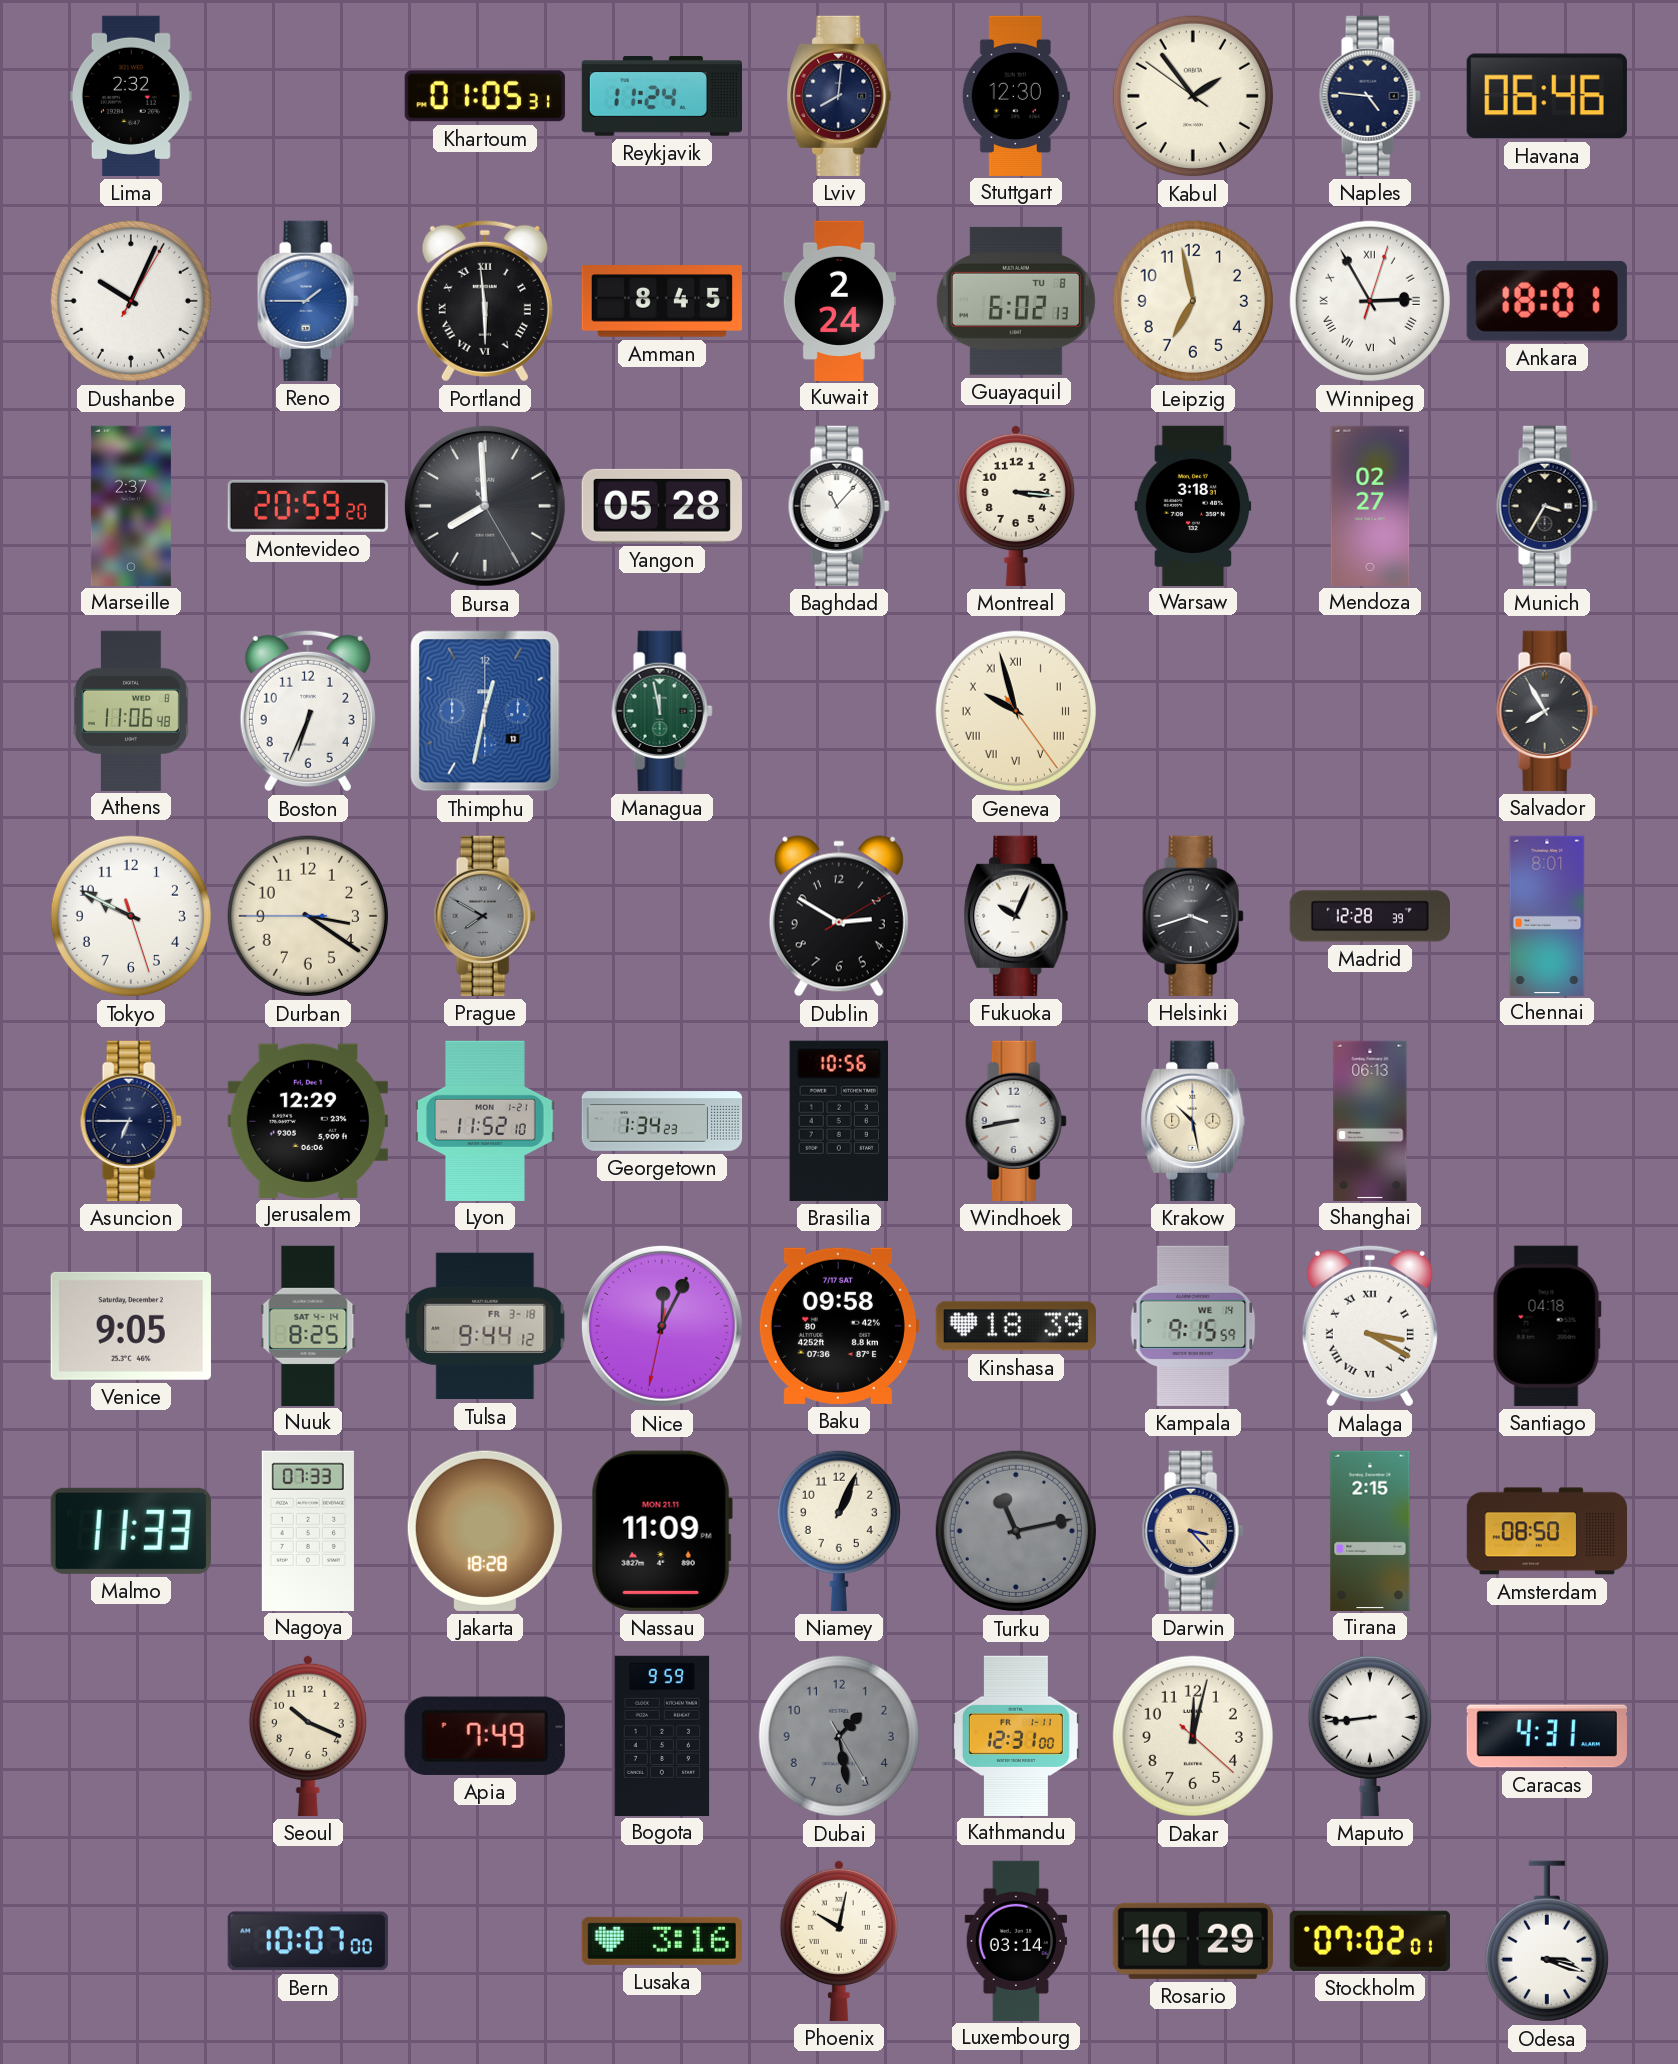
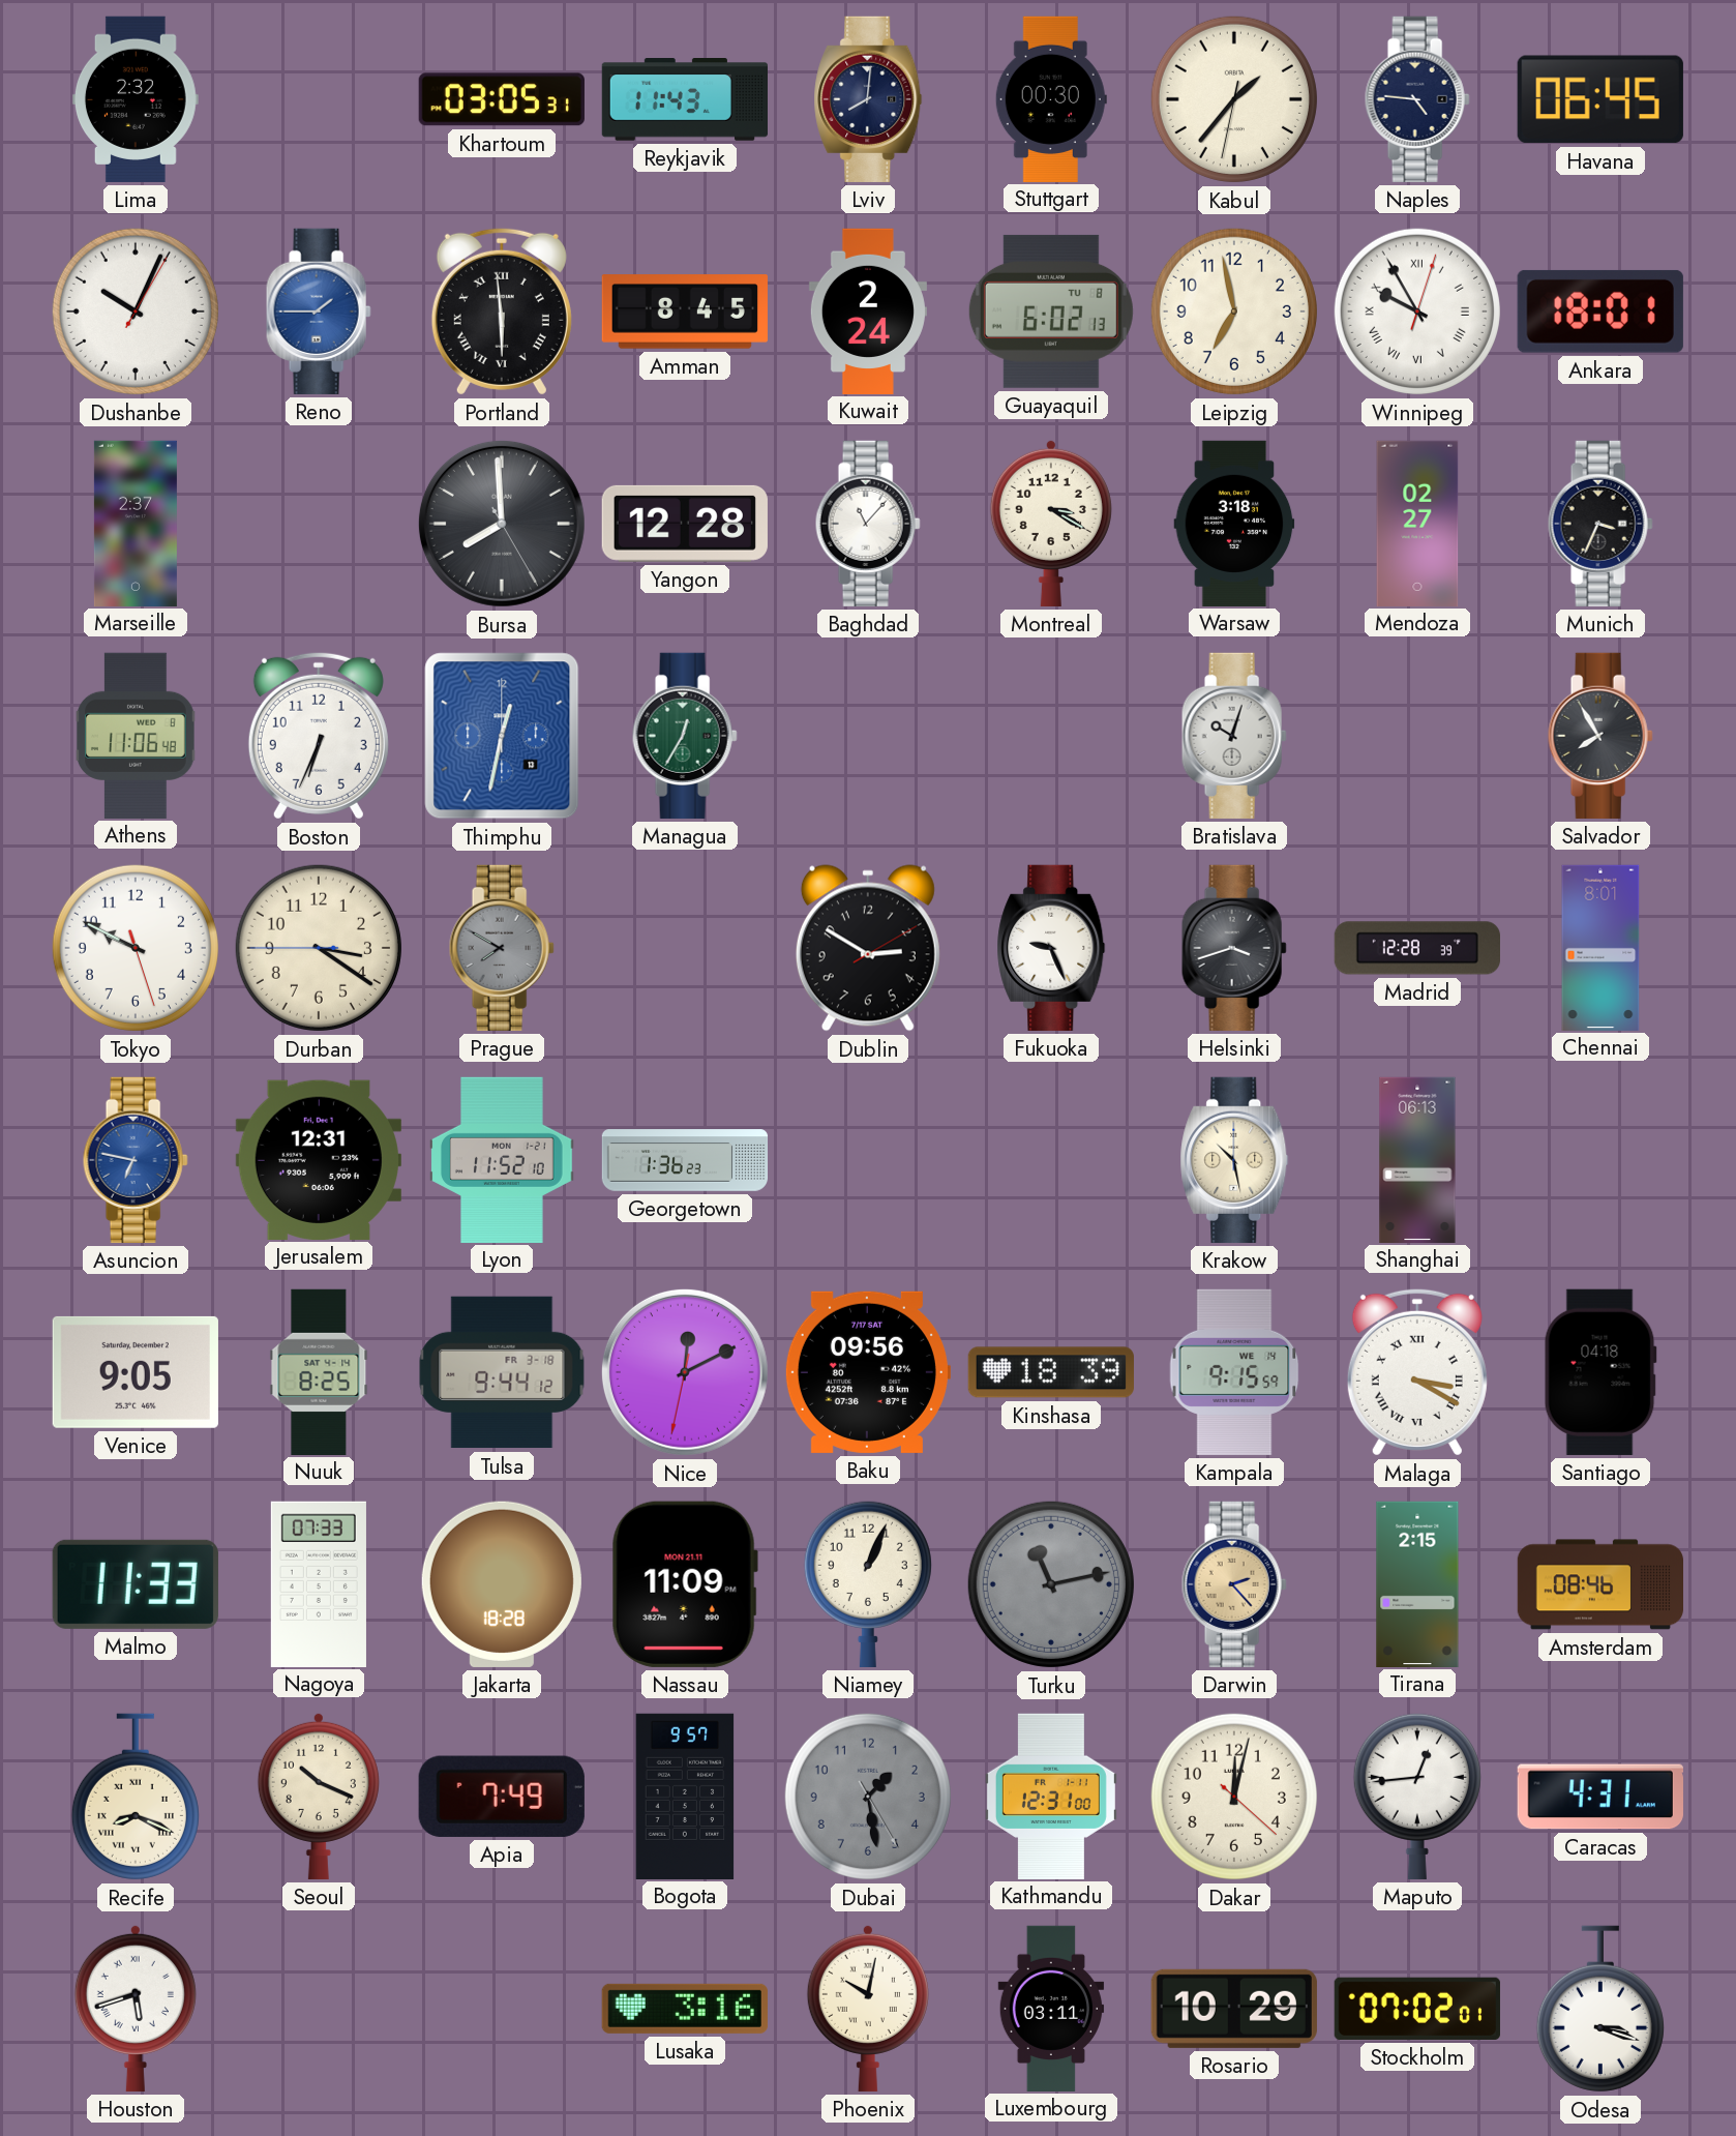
Khartoum: 01:05 -> 03:05 (502, 99)
Reykjavik: 11:24 -> 11:43 (684, 100)
Stuttgart: 12:30 -> 00:30 (1051, 98)
Kabul: 1:53 -> 1:36 (1234, 99)
Havana: 06:46 -> 06:45 (1600, 99)
Winnipeg: 2:55 -> 9:55 (1417, 311)
Montevideo: 20:59 -> none (308, 506)
Yangon: 05:28 -> 12:28 (685, 524)
Montreal: 3:16 -> 3:20 (1051, 523)
Munich: 3:35 -> 3:34 (1600, 524)
Managua: 11:58 -> 12:35 (685, 736)
Geneva: 9:57 -> none (1016, 711)
Bratislava: none -> 10:03 (1234, 736)
Fukuoka: 10:04 -> 9:26 (1051, 948)
Asuncion: 6:45 -> 6:47 (136, 1160)
Asuncion dial: navy -> blue (136, 1160)
Jerusalem: 12:29 -> 12:31 (319, 1159)
Georgetown: 1:34 -> 1:36 (685, 1160)
Brasilia: 10:56 -> none (838, 1121)
Windhoek: 8:43 -> none (1016, 1121)
Nice: 12:04 -> 12:10 (685, 1372)
Baku: 09:58 -> 09:56 (867, 1372)
Darwin: 3:23 -> 2:23 (1234, 1584)
Amsterdam: 08:50 -> 08:46 (1599, 1584)
Recife: none -> 8:19 (136, 1797)
Bogota: 9:59 -> 9:57 (685, 1796)
Maputo: 8:44 -> 12:44 (1417, 1796)
Houston: none -> 5:42 (136, 2008)
Bern: 10:07 -> none (308, 1941)
Luxembourg: 03:14 -> 03:11 (1051, 2008)
